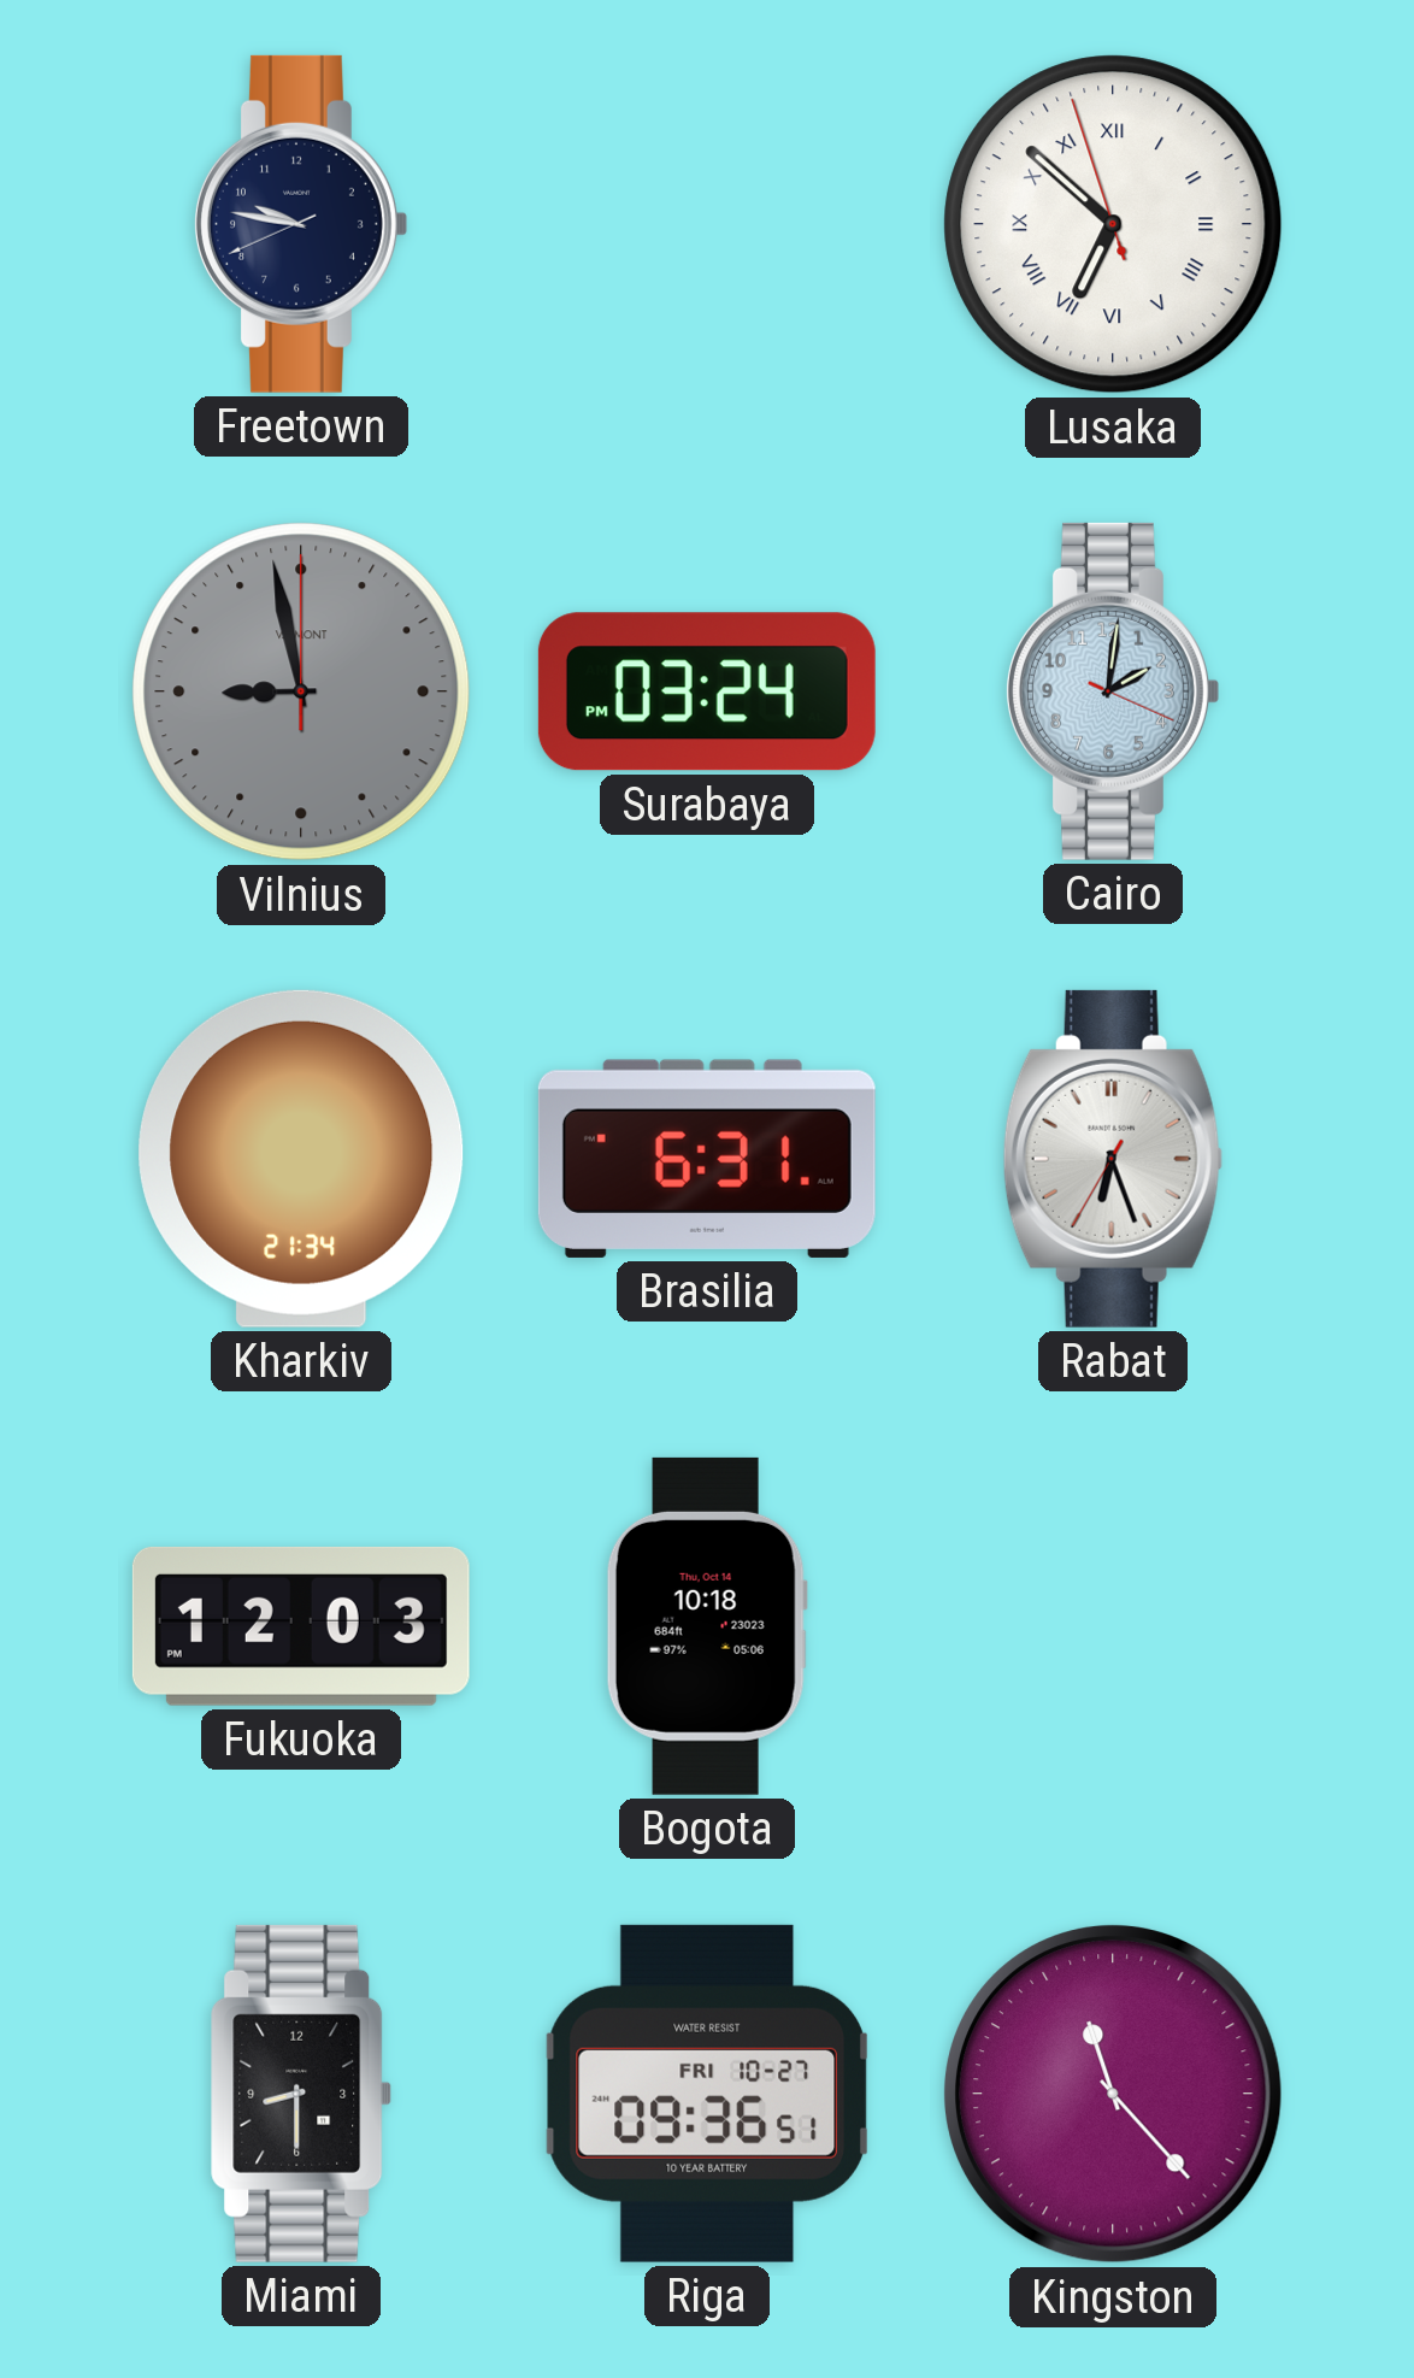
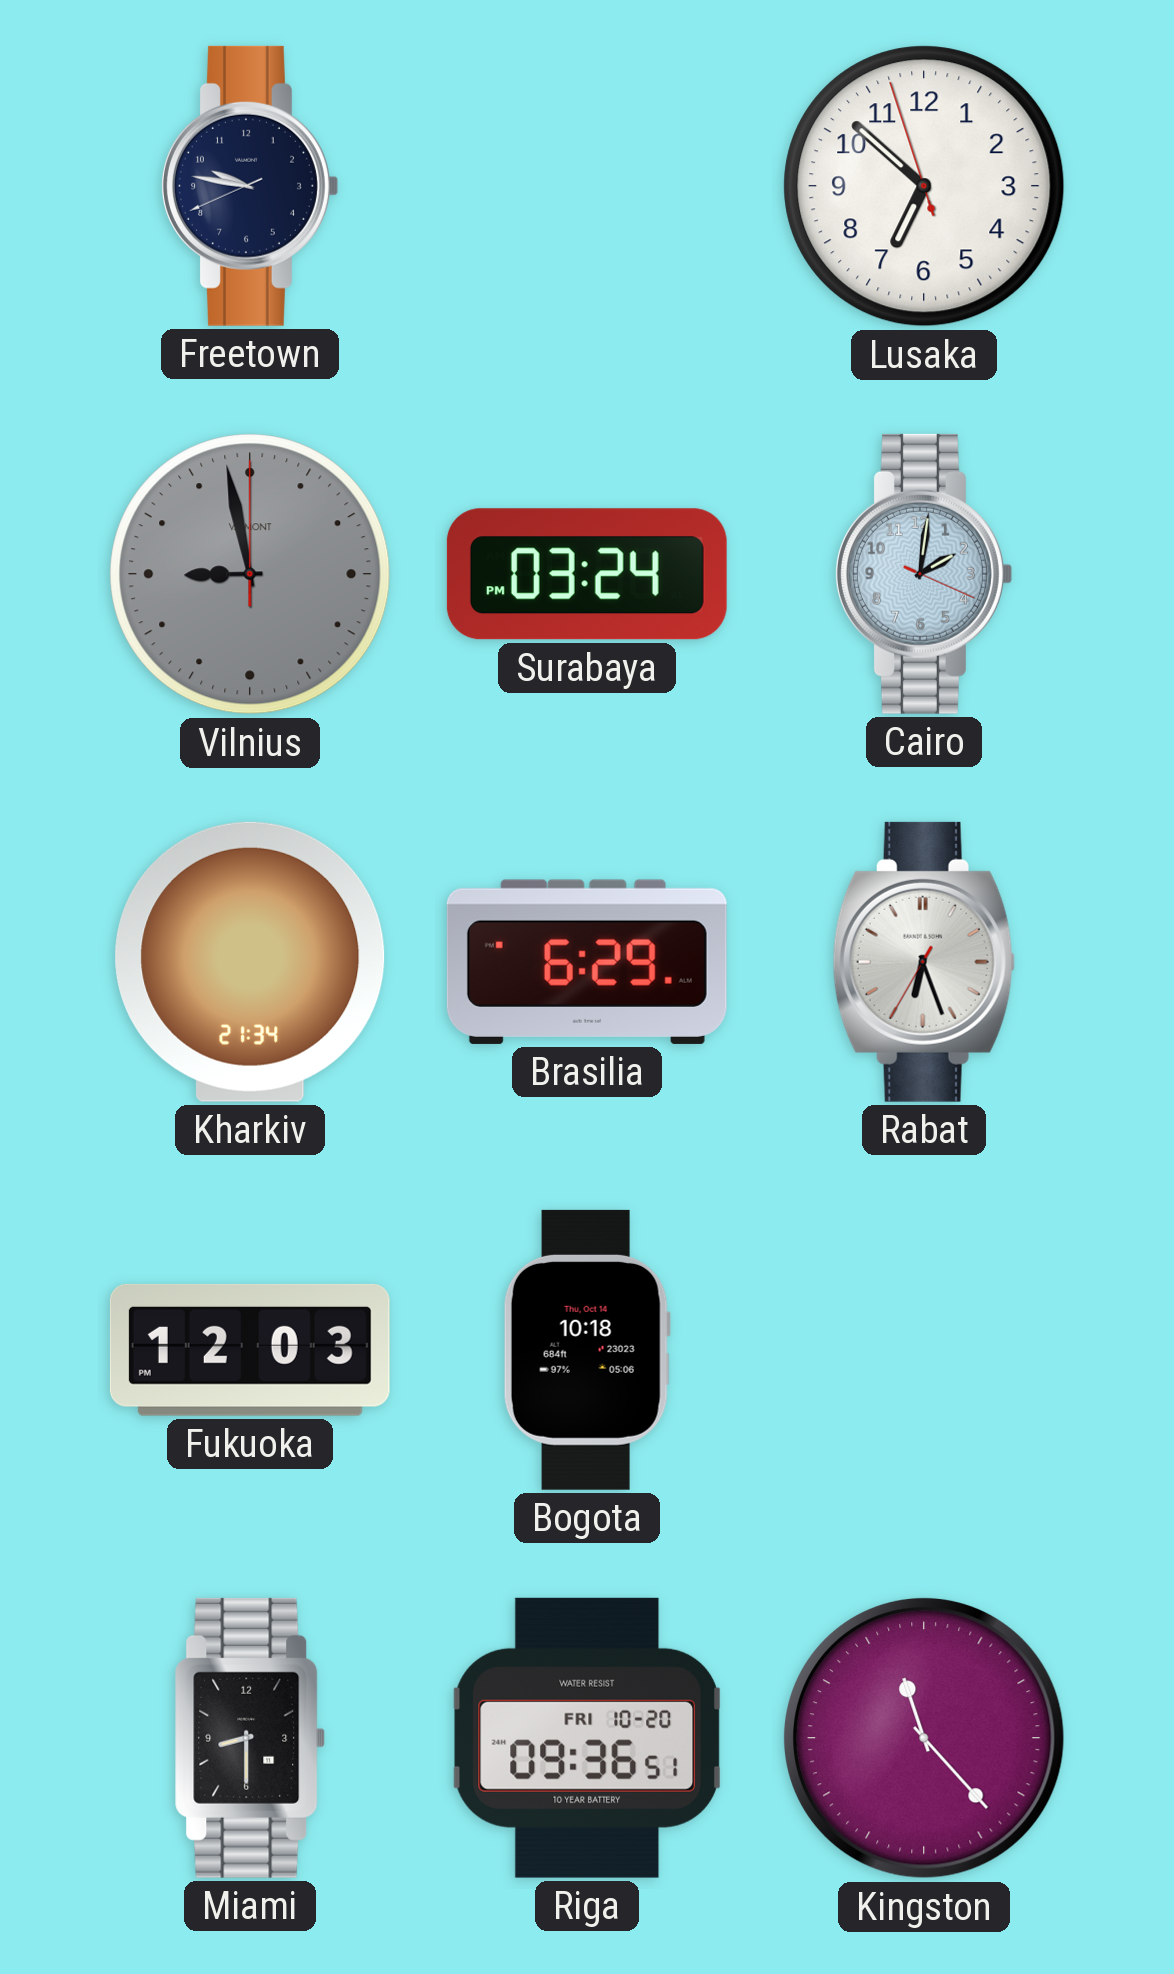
Lusaka numerals: Roman -> Arabic (924, 186)
Brasilia: 6:31 -> 6:29 (587, 962)
Riga date: FRI 10-27 -> FRI 10-20 (587, 1738)
